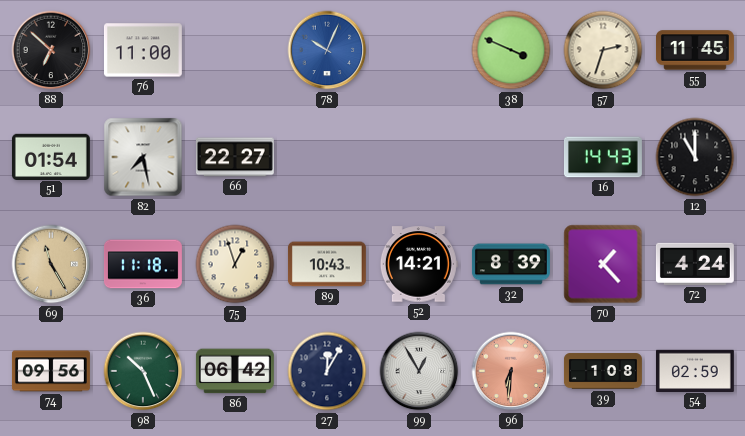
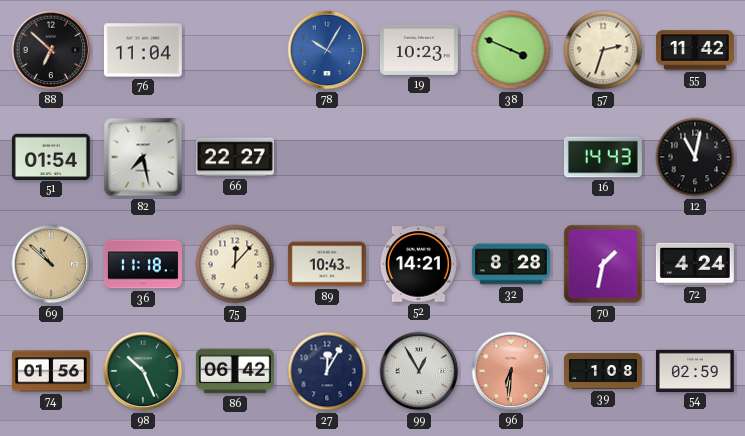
76: 11:00 -> 11:04 (143, 50)
78: 10:04 -> 10:05 (327, 50)
19: none -> 10:23 (419, 50)
55: 11:45 -> 11:42 (696, 50)
12: 11:00 -> 11:02 (695, 157)
69: 11:25 -> 10:52 (51, 264)
75: 12:57 -> 12:07 (235, 264)
32: 8:39 -> 8:28 (511, 264)
70: 1:23 -> 1:32 (603, 264)
74: 09:56 -> 01:56 (51, 371)
